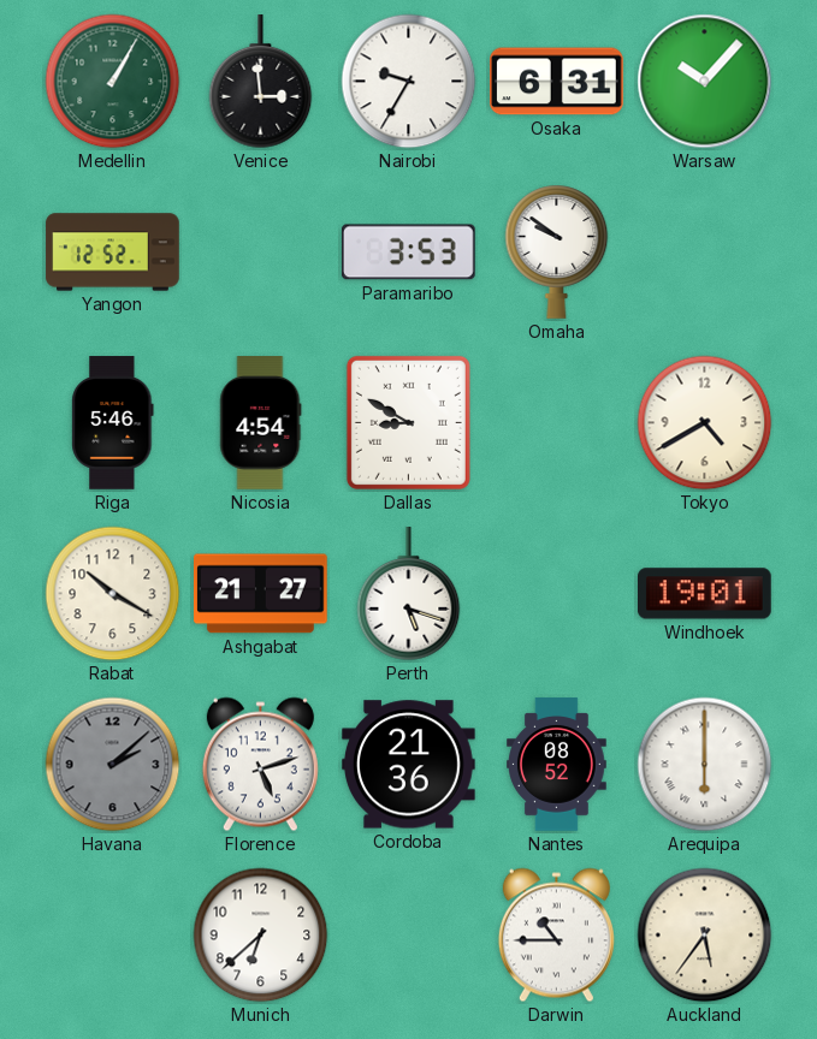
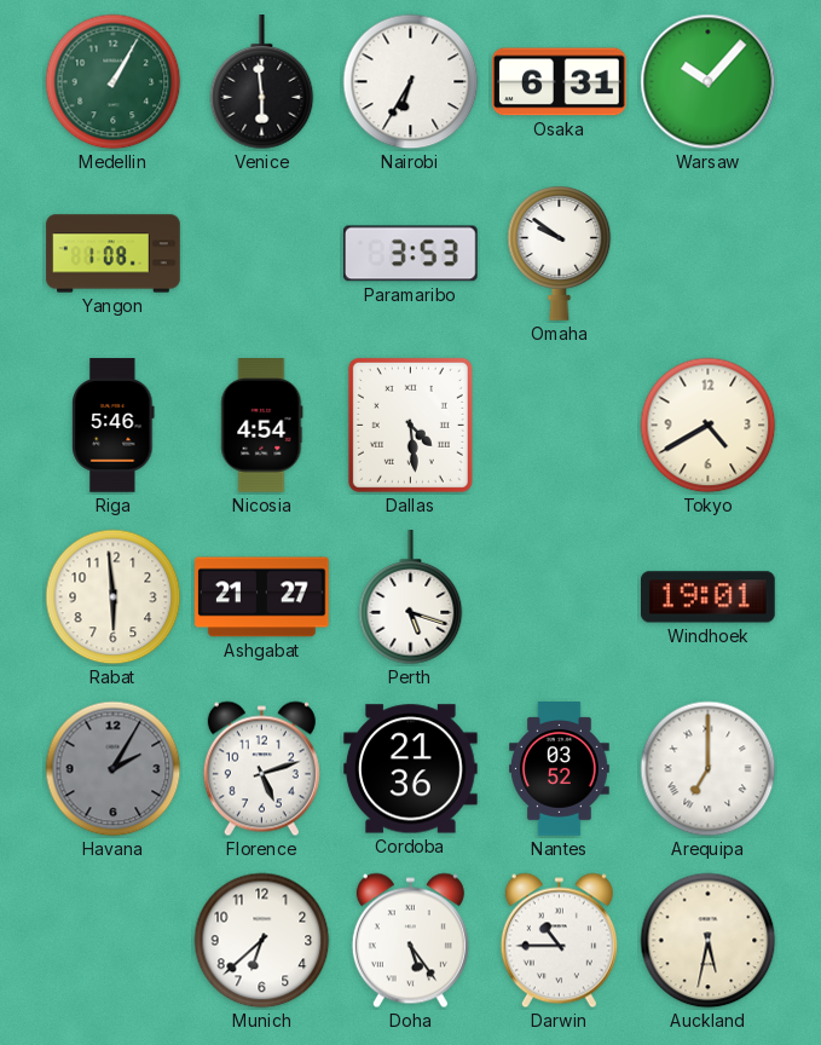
Venice: 2:59 -> 5:59 (262, 82)
Nairobi: 9:35 -> 6:35 (411, 82)
Yangon: 12:52 -> 1:08 (114, 254)
Dallas: 8:50 -> 4:29 (410, 425)
Rabat: 10:20 -> 5:59 (114, 597)
Havana: 2:08 -> 2:05 (114, 769)
Nantes: 08:52 -> 03:52 (560, 769)
Arequipa: 6:00 -> 7:00 (709, 769)
Doha: none -> 5:24 (410, 941)
Auckland: 5:36 -> 5:32 (709, 941)
